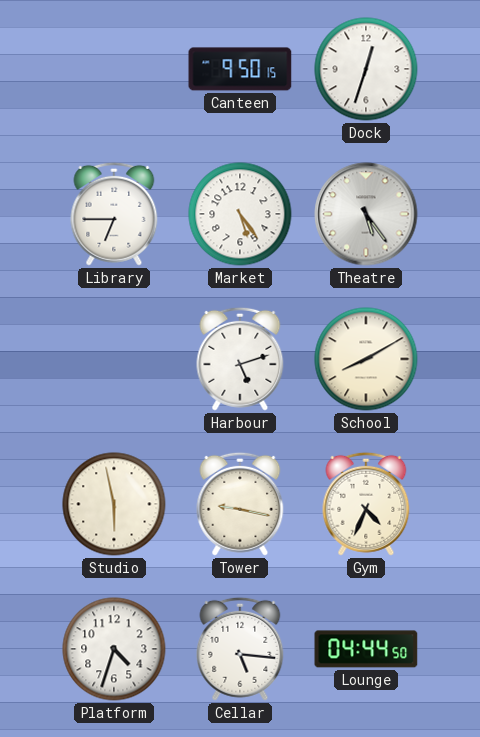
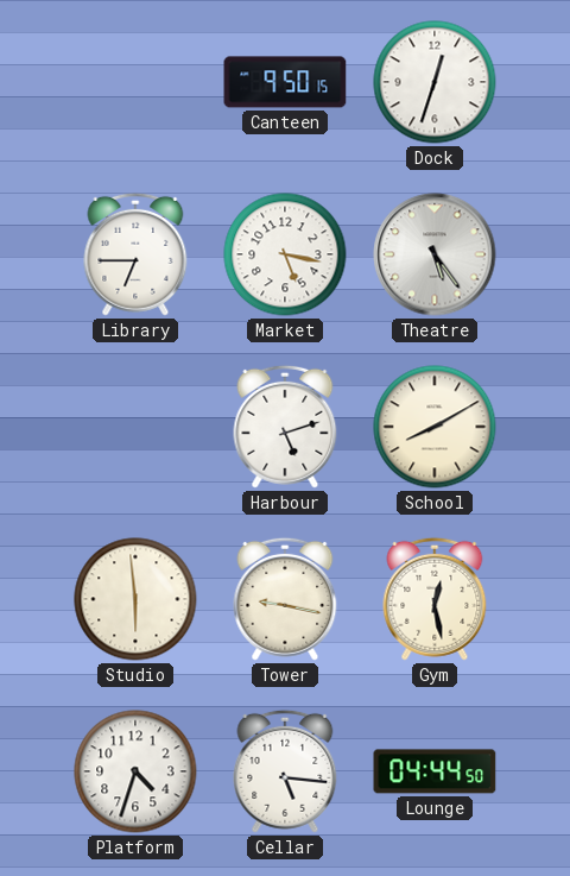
Market: 5:24 -> 5:17 (285, 254)
Studio: 5:58 -> 5:59 (135, 599)
Gym: 4:34 -> 12:28 (435, 599)
